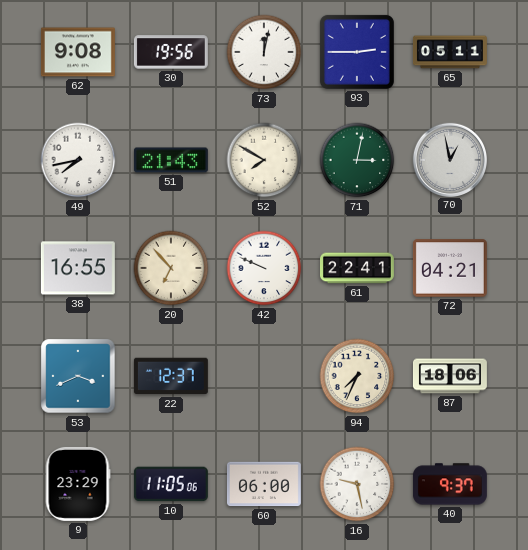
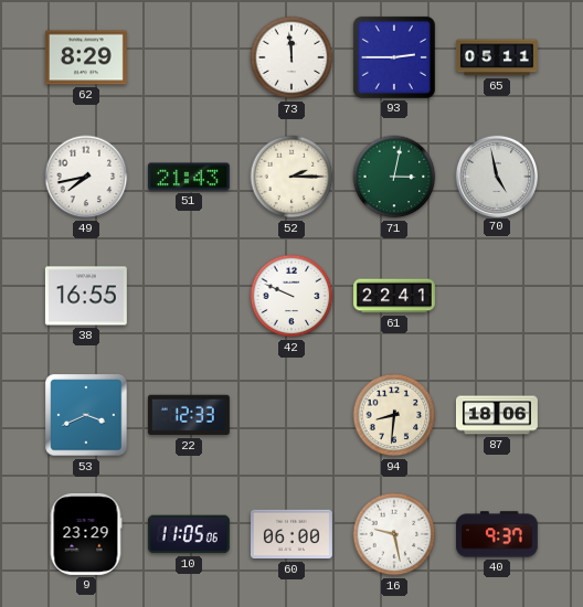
62: 9:08 -> 8:29 (86, 57)
30: 19:56 -> none (171, 52)
73: 12:02 -> 11:59 (291, 57)
52: 7:50 -> 2:15 (291, 177)
70: 12:58 -> 4:58 (496, 175)
20: 6:53 -> none (171, 268)
72: 04:21 -> none (450, 268)
22: 12:37 -> 12:33 (189, 415)
94: 7:34 -> 8:31 (394, 415)
